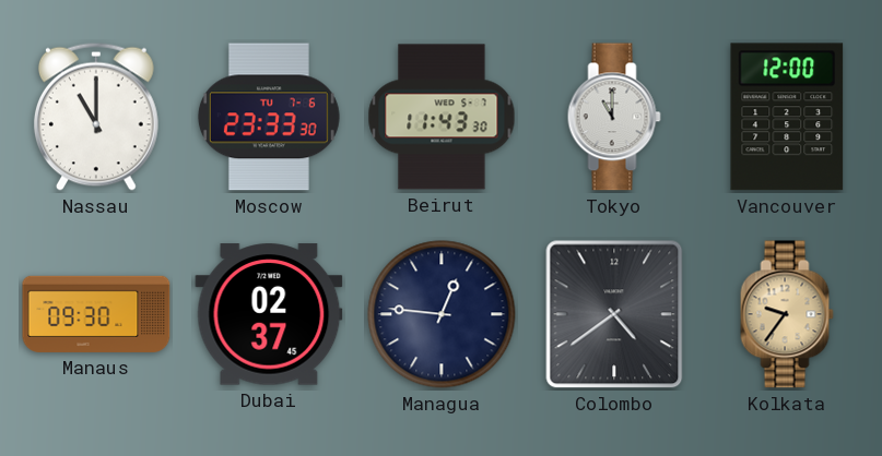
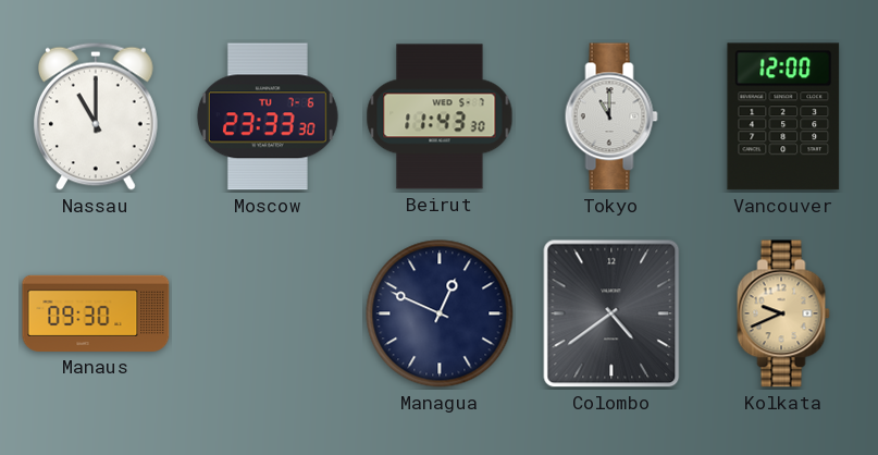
Dubai: 02:37 -> none (269, 314)
Managua: 12:46 -> 12:49 (440, 313)
Kolkata: 9:36 -> 9:41 (783, 313)
